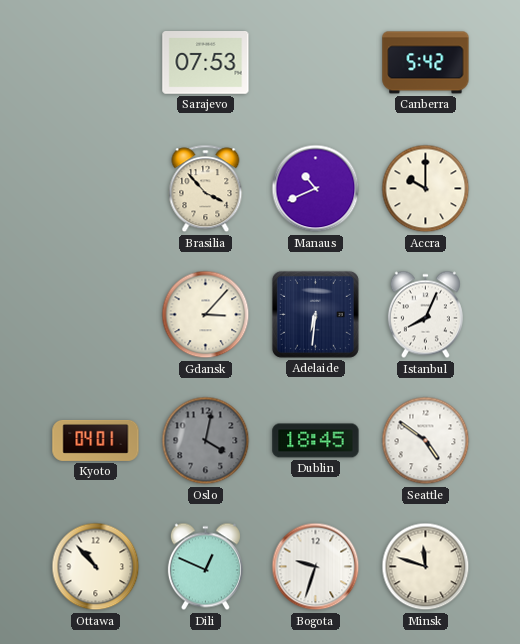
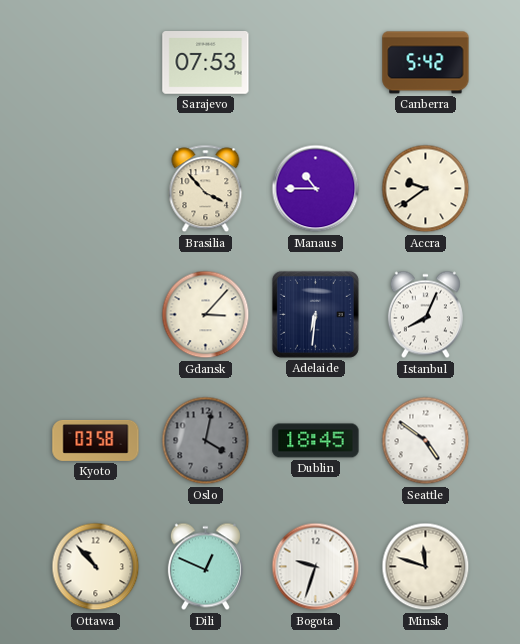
Manaus: 10:41 -> 10:45 (316, 189)
Accra: 10:00 -> 9:39 (426, 189)
Kyoto: 04:01 -> 03:58 (96, 440)
